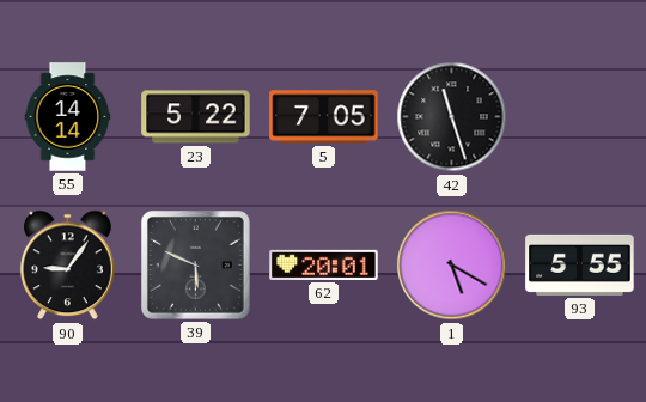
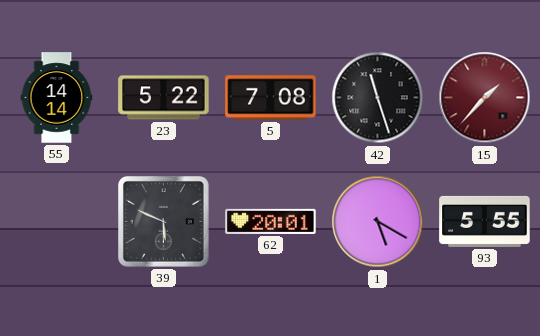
5: 7:05 -> 7:08 (271, 98)
15: none -> 1:37 (485, 98)
90: 9:06 -> none (68, 266)
